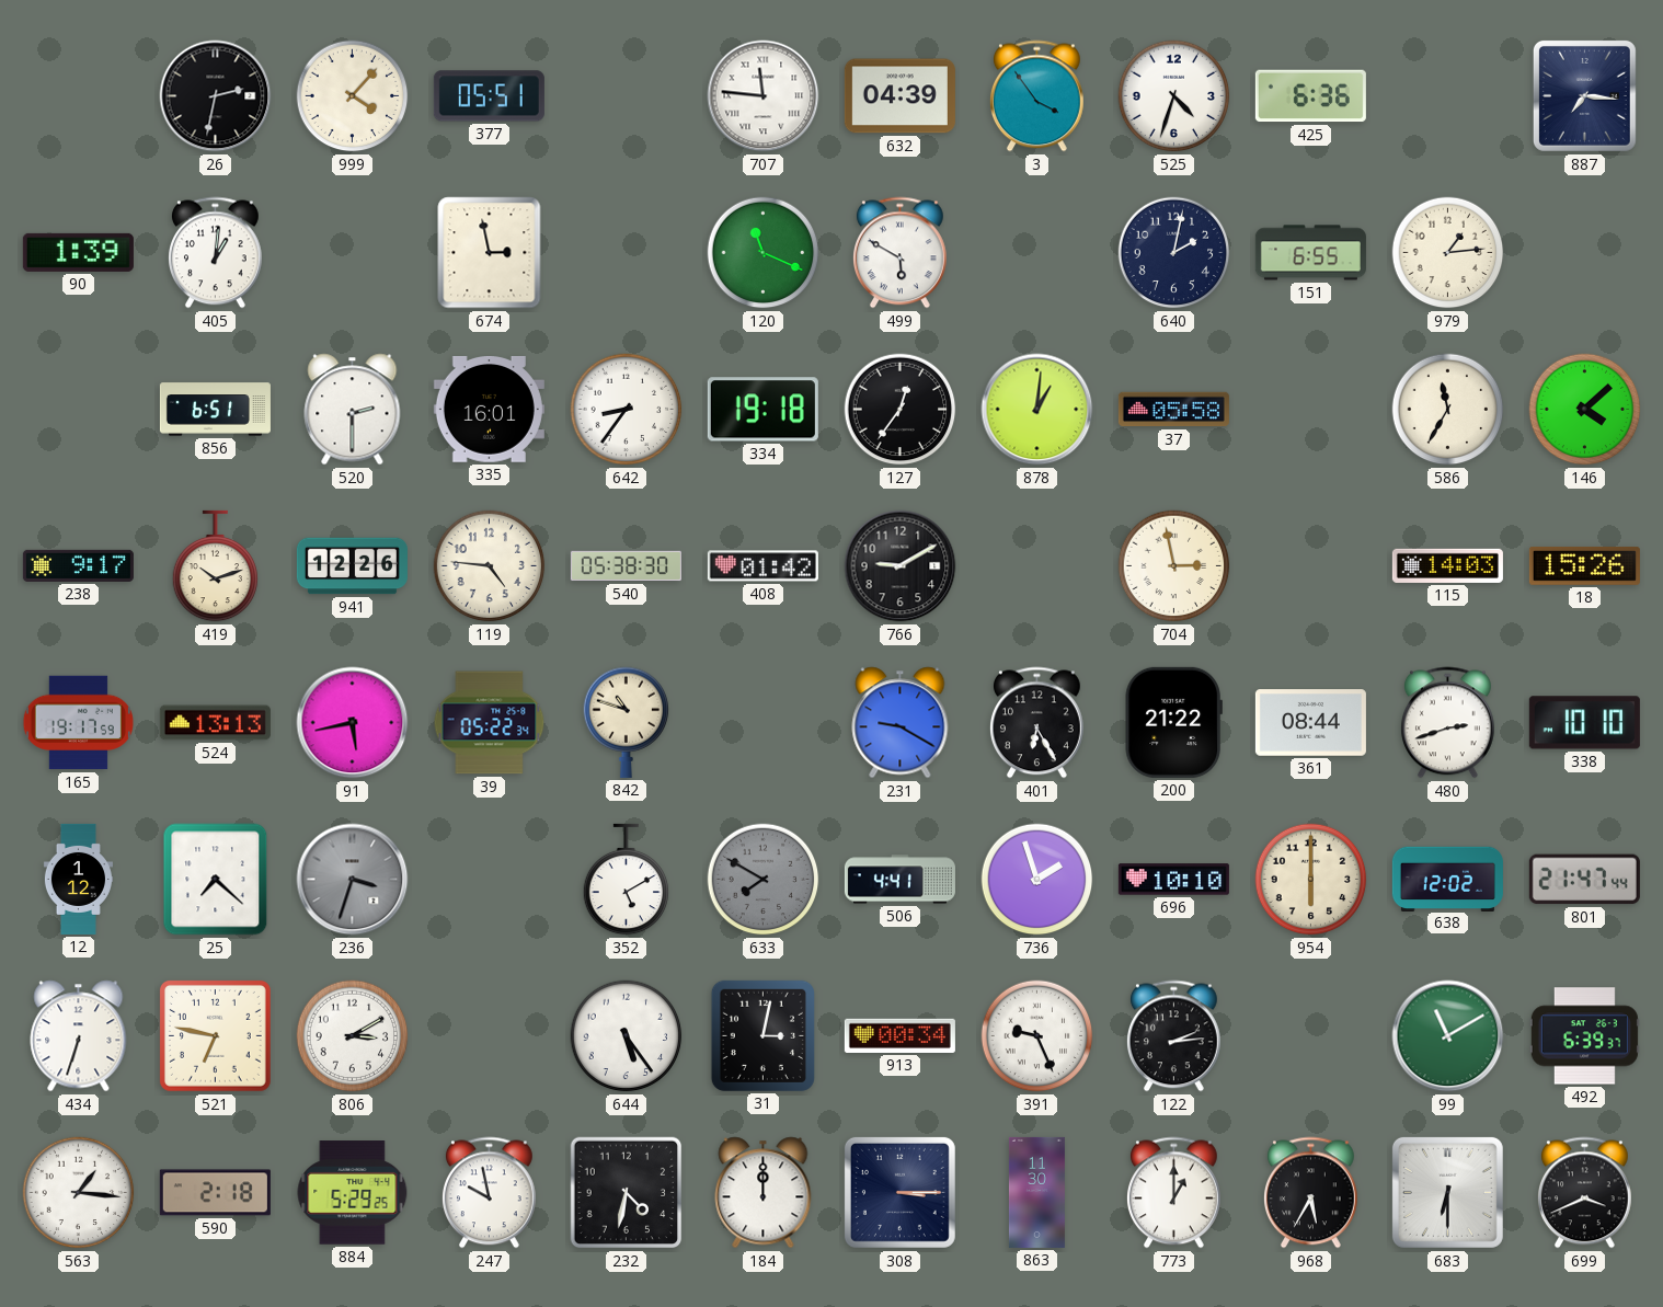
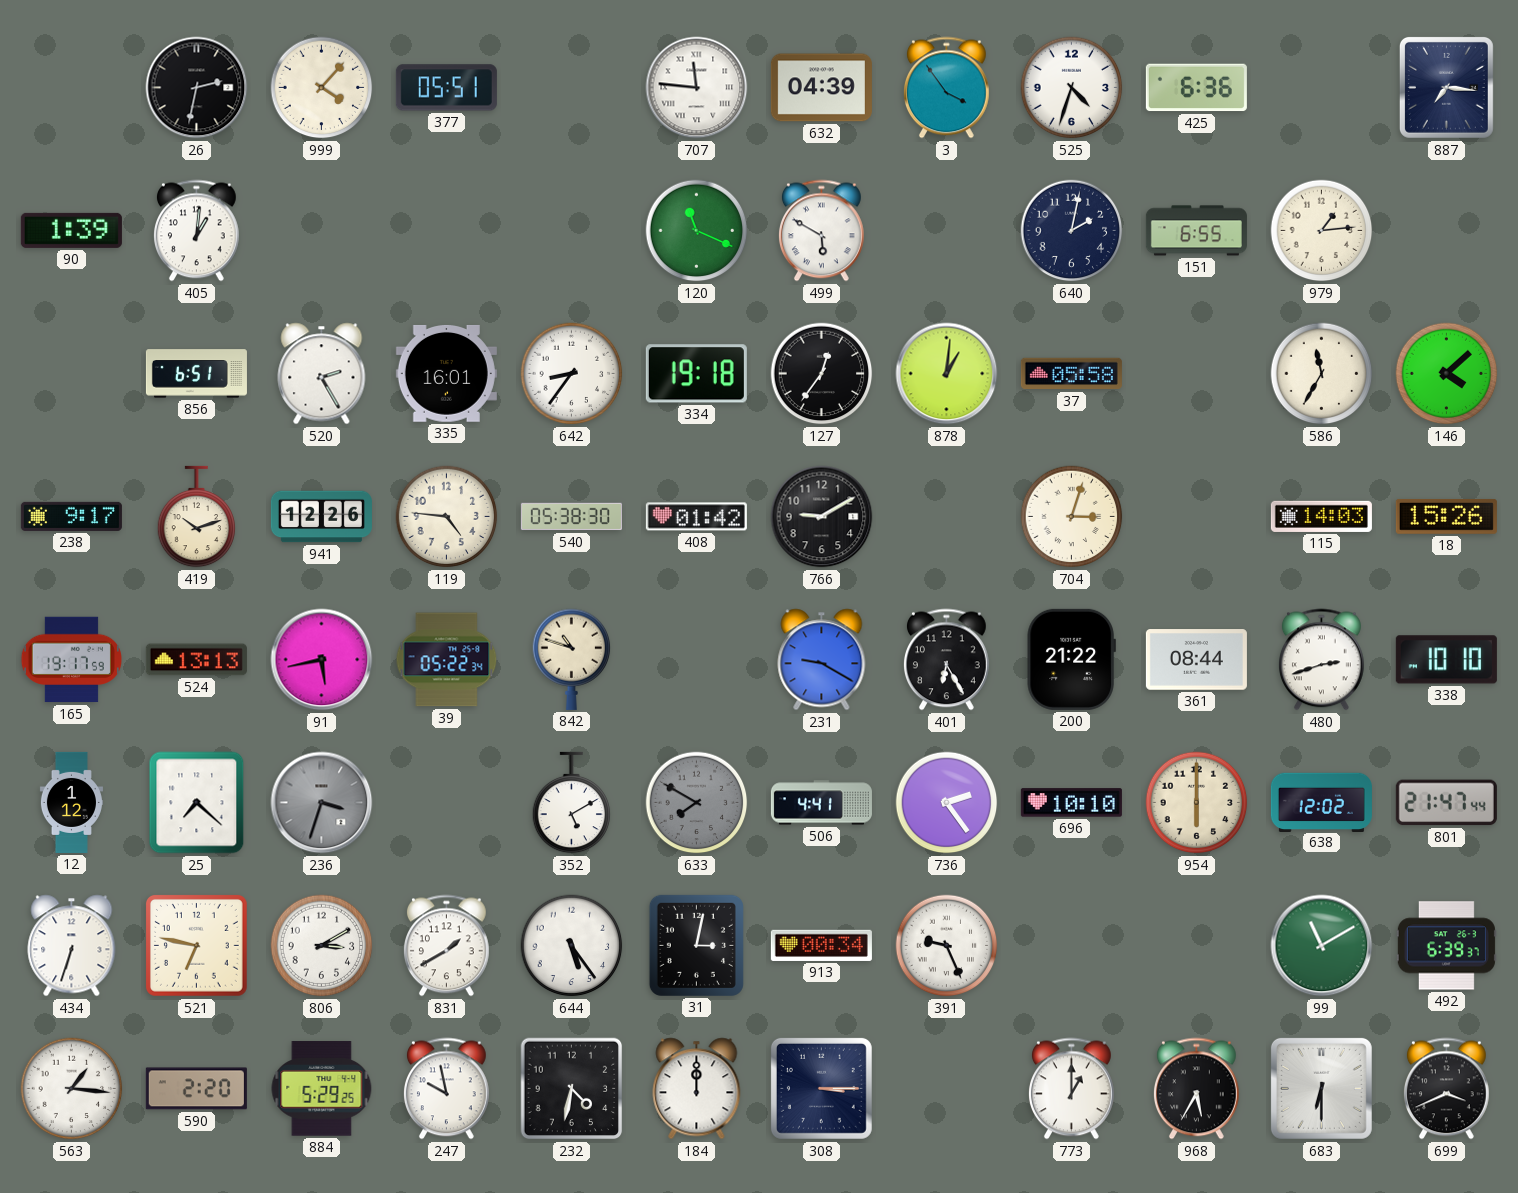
674: 2:58 -> none (490, 253)
520: 2:30 -> 2:25 (322, 374)
704: 2:58 -> 3:03 (1072, 517)
736: 1:57 -> 2:24 (947, 803)
831: none -> 1:40 (446, 946)
122: 2:14 -> none (1173, 1036)
590: 2:18 -> 2:20 (196, 1089)
863: 11:30 -> none (1036, 1192)
